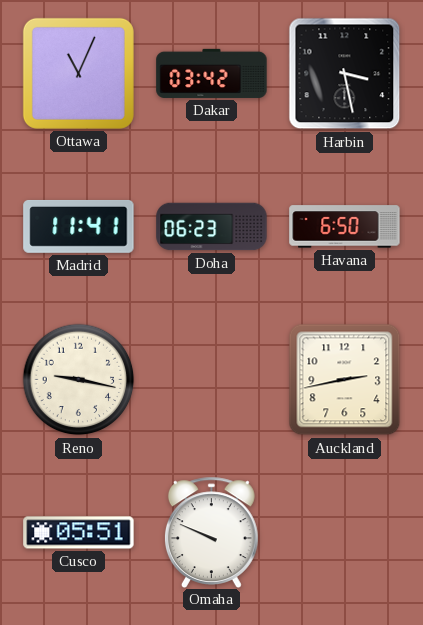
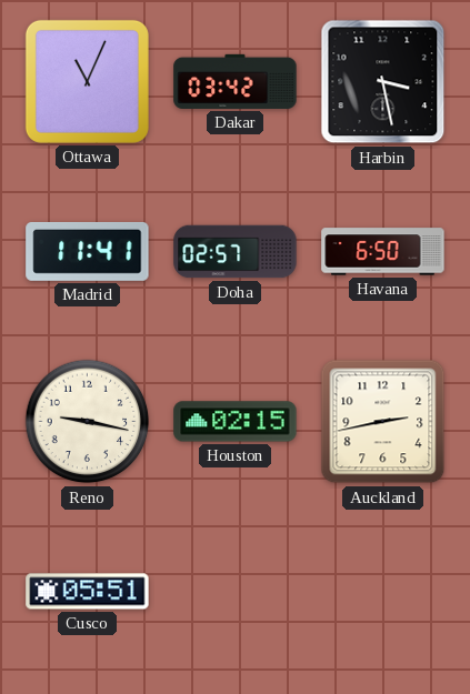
Doha: 06:23 -> 02:57 (236, 252)
Houston: none -> 02:15 (236, 422)
Omaha: 9:49 -> none (211, 532)
